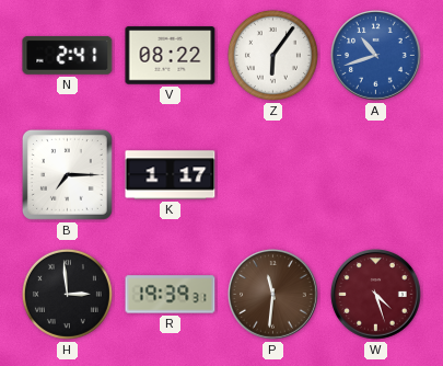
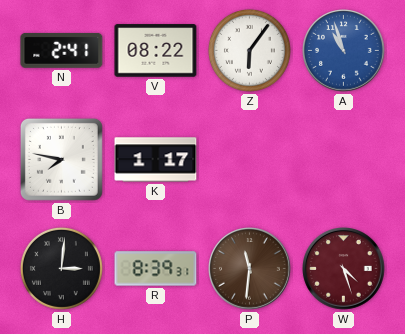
A: 10:42 -> 10:57 (344, 51)
B: 7:15 -> 7:47 (61, 159)
H: 2:59 -> 3:01 (61, 268)
R: 19:39 -> 8:39 (156, 269)
